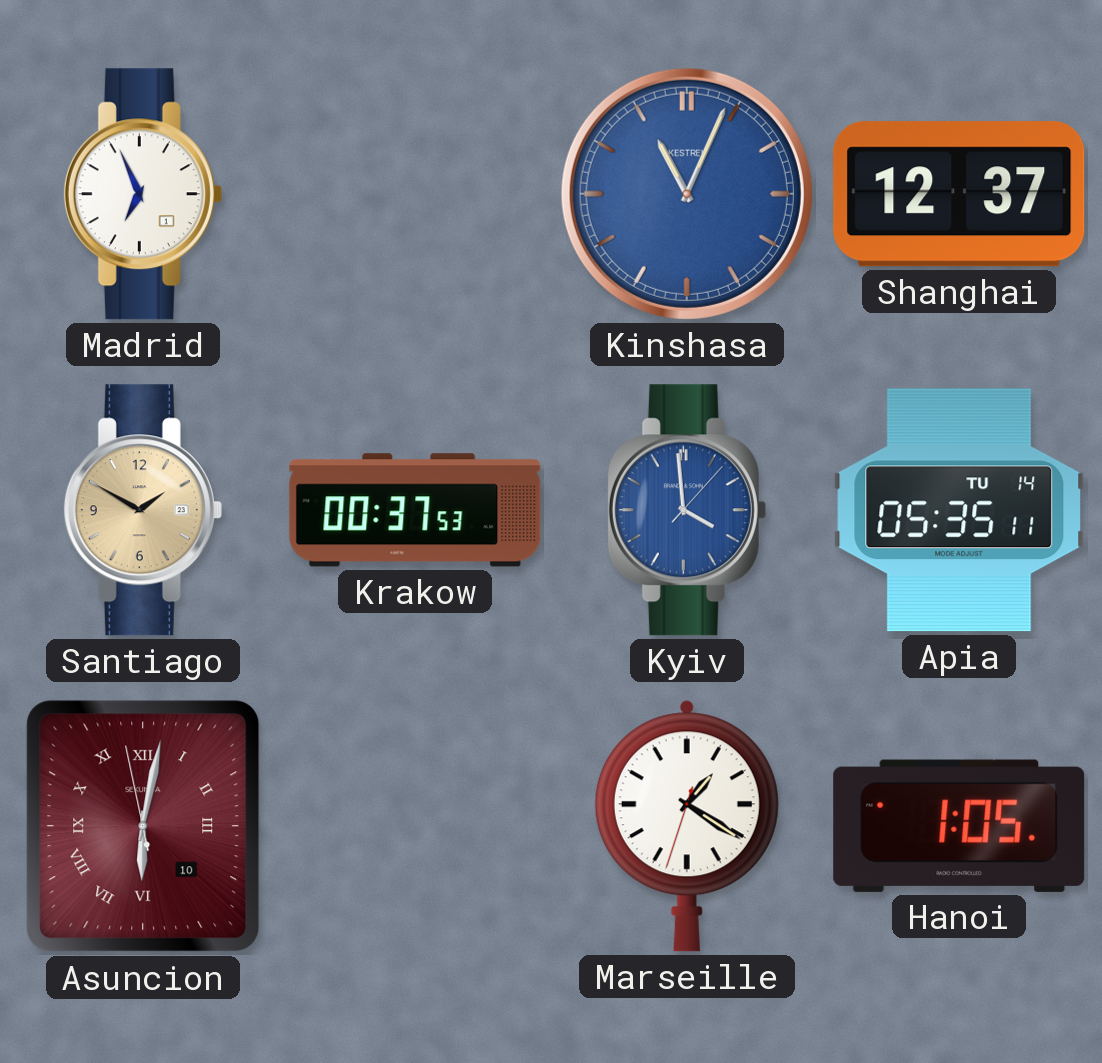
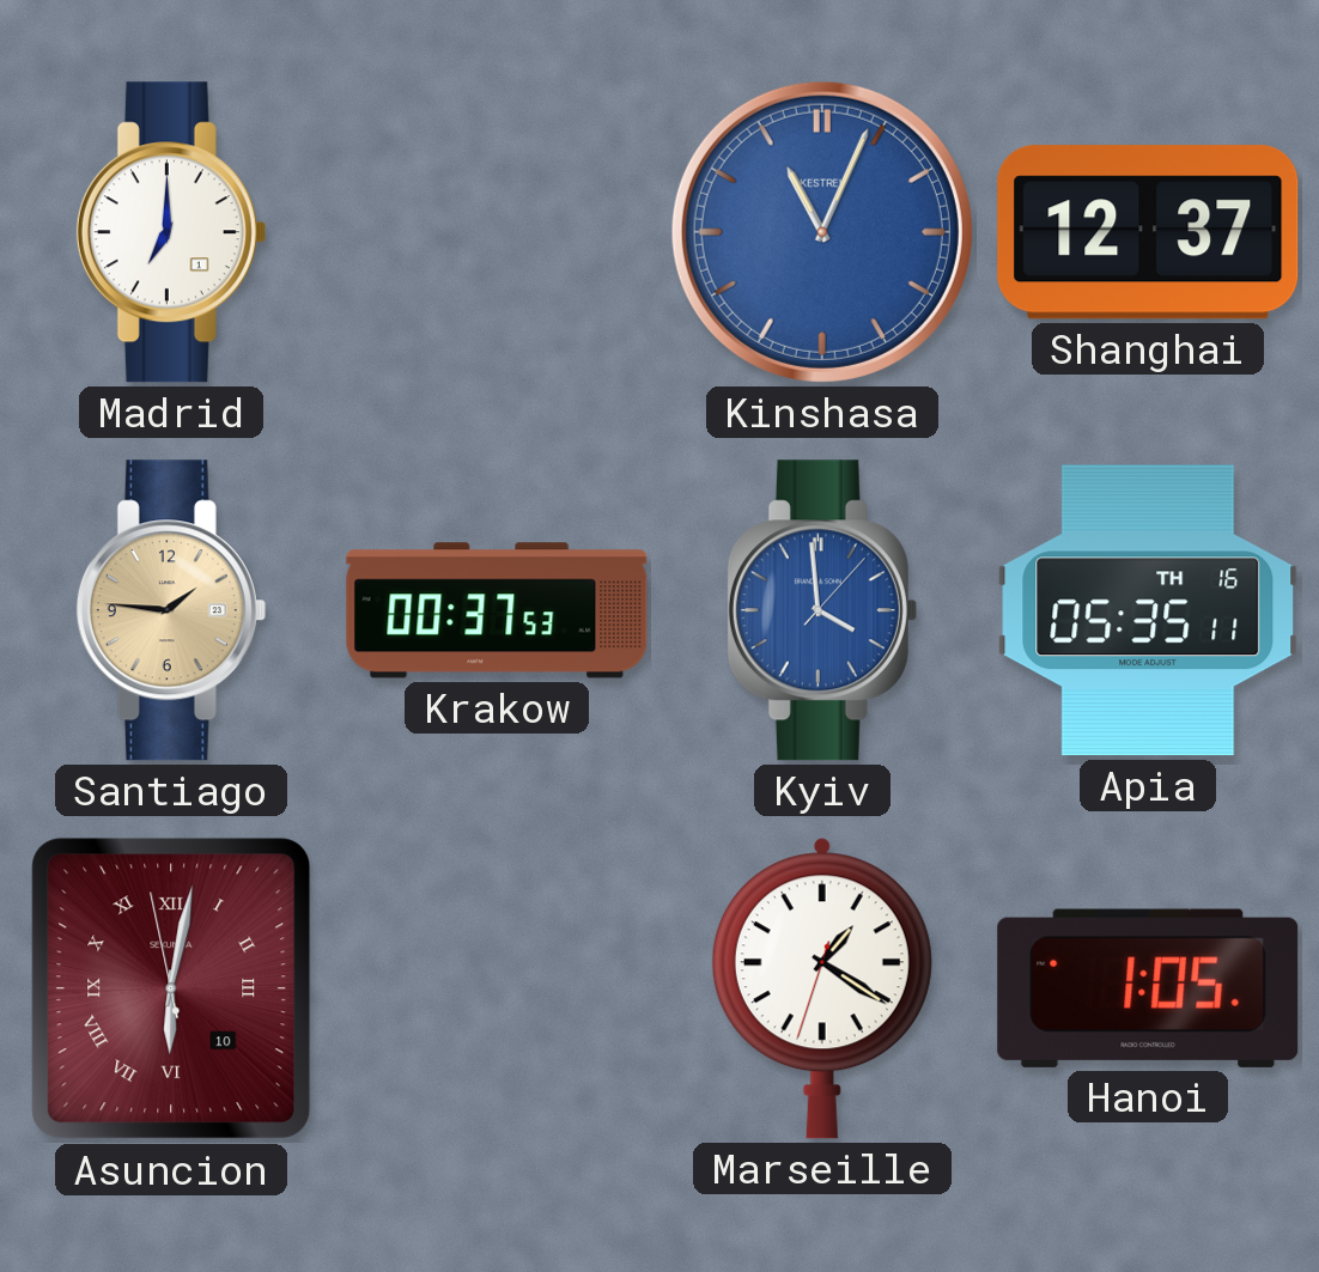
Madrid: 6:56 -> 7:00 (171, 232)
Santiago: 1:50 -> 1:46 (171, 610)
Apia date: TU 14 -> TH 16 (1148, 610)
